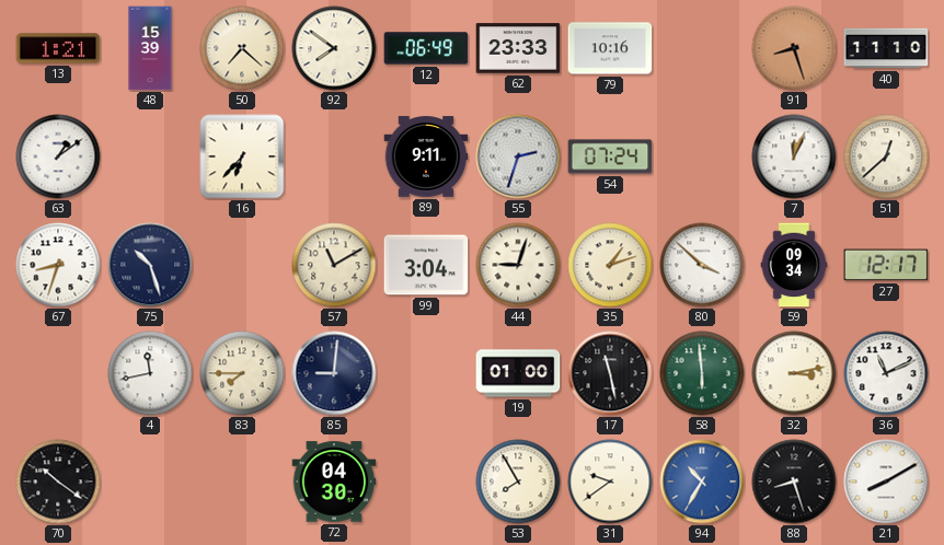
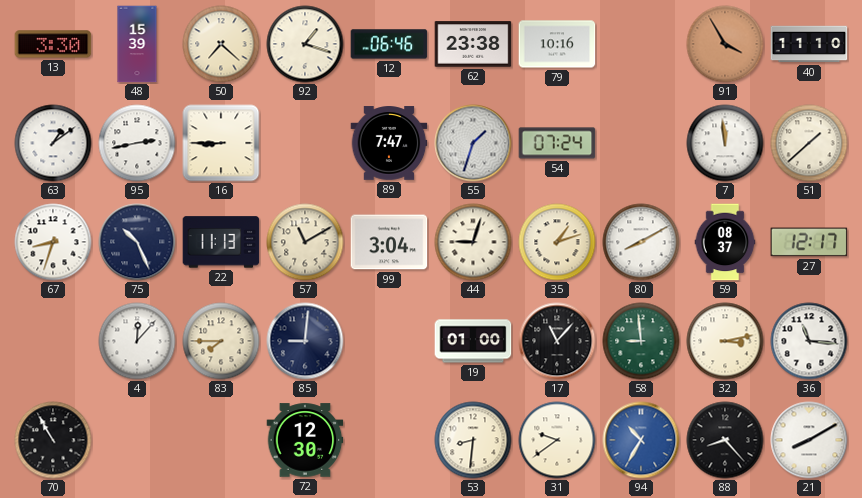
13: 1:21 -> 3:30 (53, 44)
92: 7:51 -> 1:18 (305, 44)
12: 06:49 -> 06:46 (389, 44)
62: 23:33 -> 23:38 (473, 44)
91: 8:27 -> 3:55 (725, 44)
95: none -> 2:43 (137, 143)
16: 6:37 -> 8:45 (221, 143)
89: 9:11 -> 7:47 (389, 143)
55: 2:33 -> 1:33 (473, 143)
7: 12:04 -> 11:59 (725, 143)
51: 12:38 -> 1:38 (809, 143)
75: 10:27 -> 10:26 (137, 242)
22: none -> 11:13 (221, 242)
80: 3:52 -> 8:10 (641, 242)
59: 09:34 -> 08:37 (725, 242)
4: 11:43 -> 12:07 (137, 341)
17: 11:28 -> 11:07 (557, 341)
58: 5:59 -> 8:59 (641, 341)
36: 11:11 -> 11:16 (809, 341)
70: 10:21 -> 10:55 (53, 440)
72: 04:30 -> 12:30 (305, 440)
53: 7:55 -> 8:31 (473, 440)
88: 8:27 -> 8:23 (725, 440)
